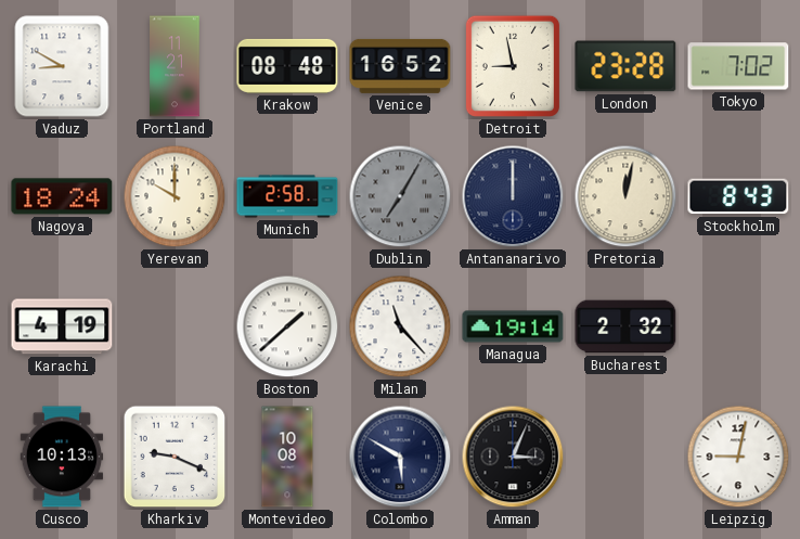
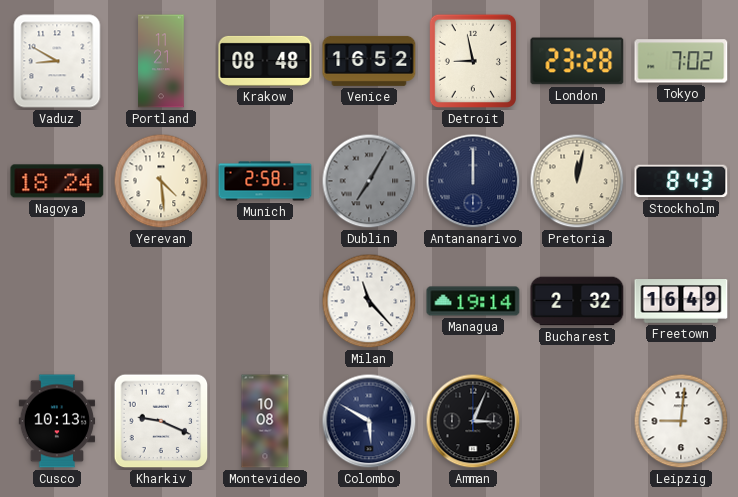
Yerevan: 10:00 -> 4:29 (161, 181)
Karachi: 4:19 -> none (62, 326)
Boston: 1:38 -> none (287, 326)
Freetown: none -> 16:49 (681, 301)
Leipzig: 9:02 -> 9:01 (681, 421)
